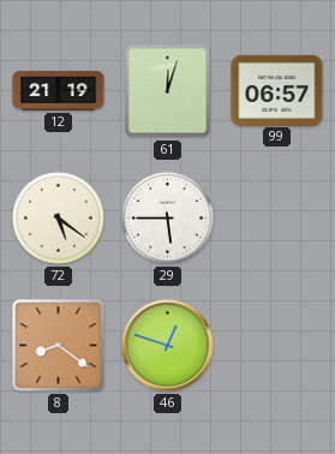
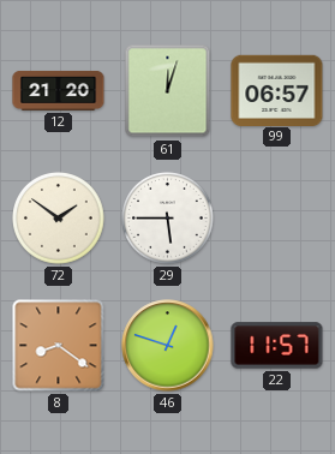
12: 21:19 -> 21:20 (59, 90)
72: 5:21 -> 1:51 (59, 219)
22: none -> 11:57 (277, 346)
